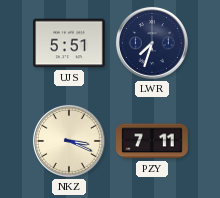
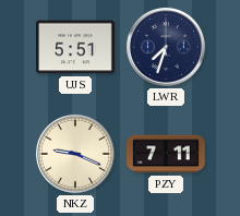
NKZ: 3:19 -> 9:19 (75, 154)
